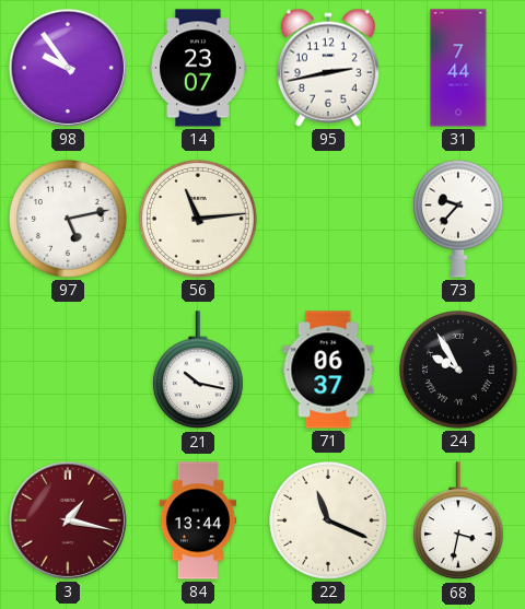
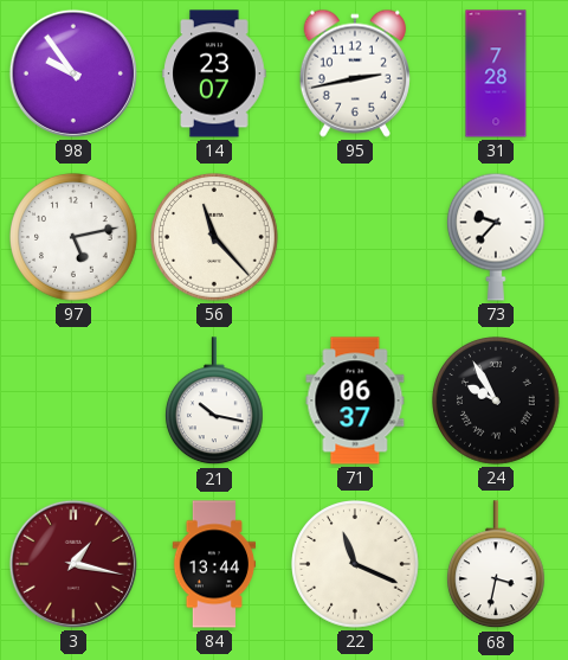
31: 7:44 -> 7:28 (496, 73)
56: 11:14 -> 11:23 (215, 238)
